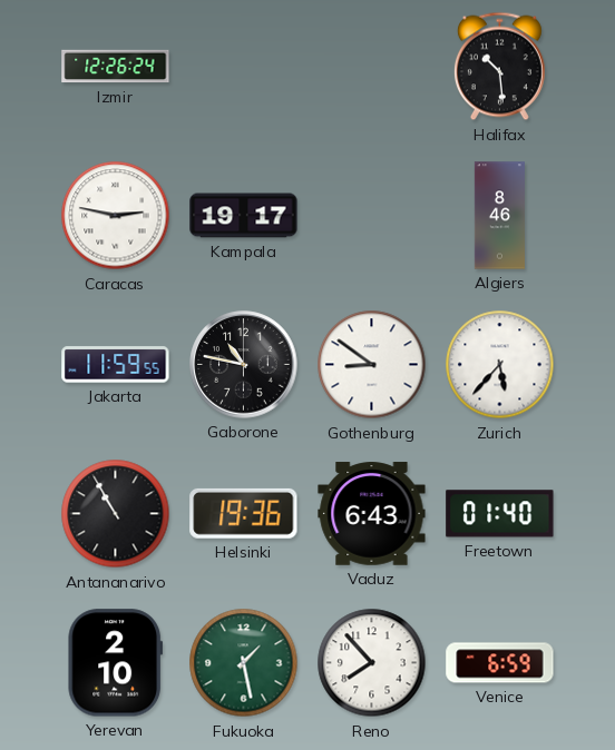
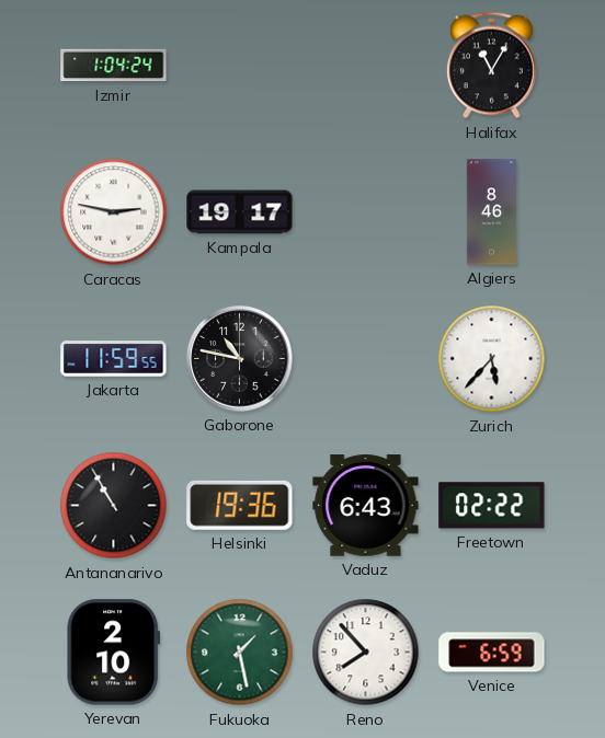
Izmir: 12:26 -> 1:04 (114, 66)
Halifax: 10:29 -> 11:05 (491, 66)
Gothenburg: 8:51 -> none (372, 365)
Freetown: 01:40 -> 02:22 (492, 506)
